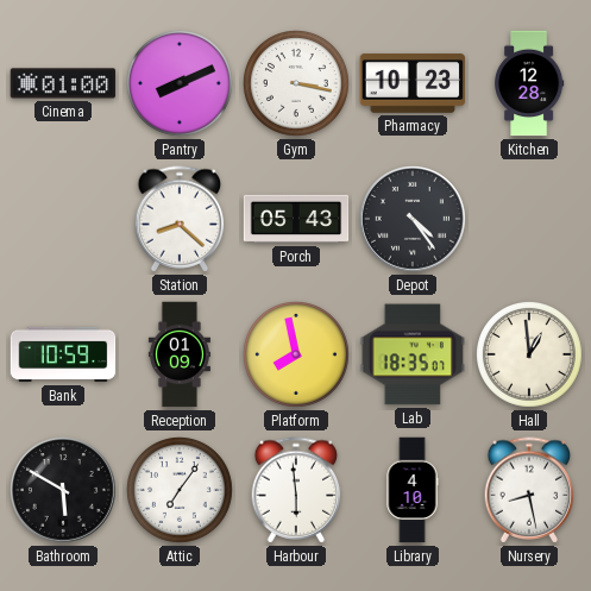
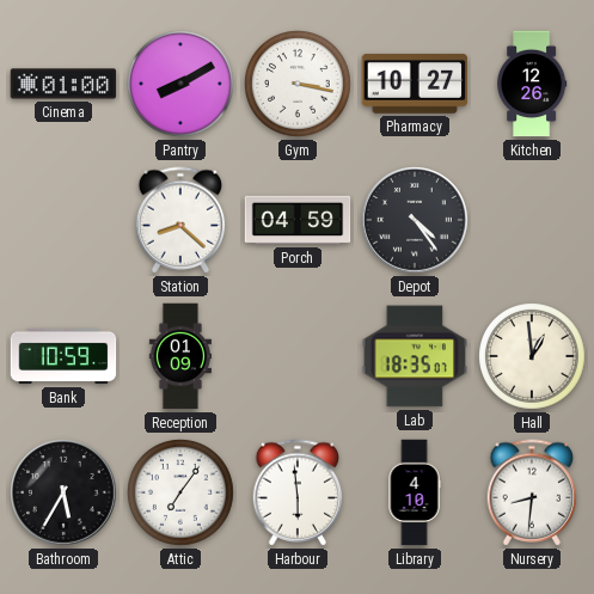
Pantry: 8:11 -> 8:10 (182, 85)
Pharmacy: 10:23 -> 10:27 (415, 84)
Kitchen: 12:28 -> 12:26 (532, 84)
Porch: 05:43 -> 04:59 (298, 220)
Platform: 7:58 -> none (297, 356)
Bathroom: 5:50 -> 5:35 (65, 494)
Nursery: 8:28 -> 8:31 (532, 492)
